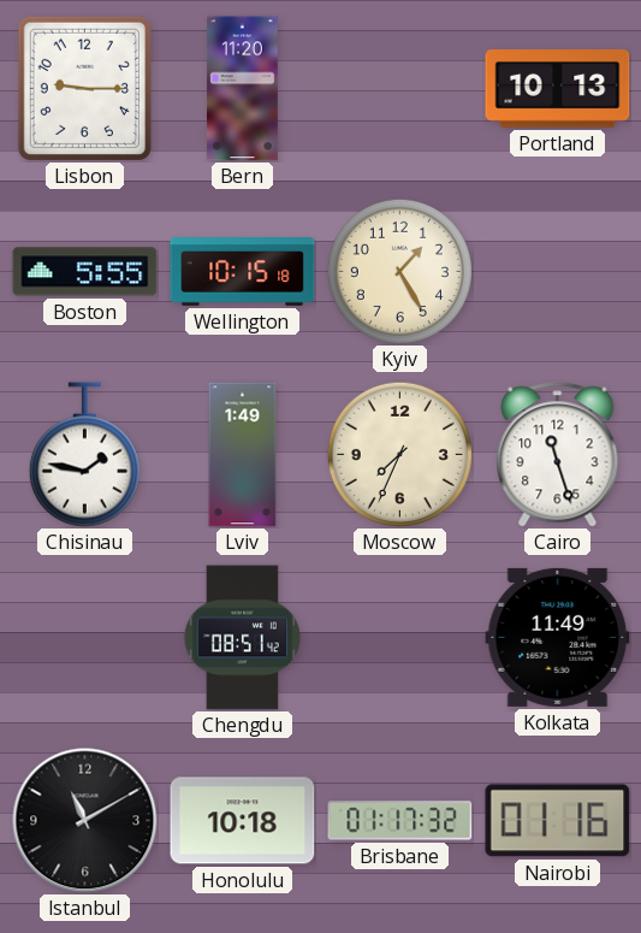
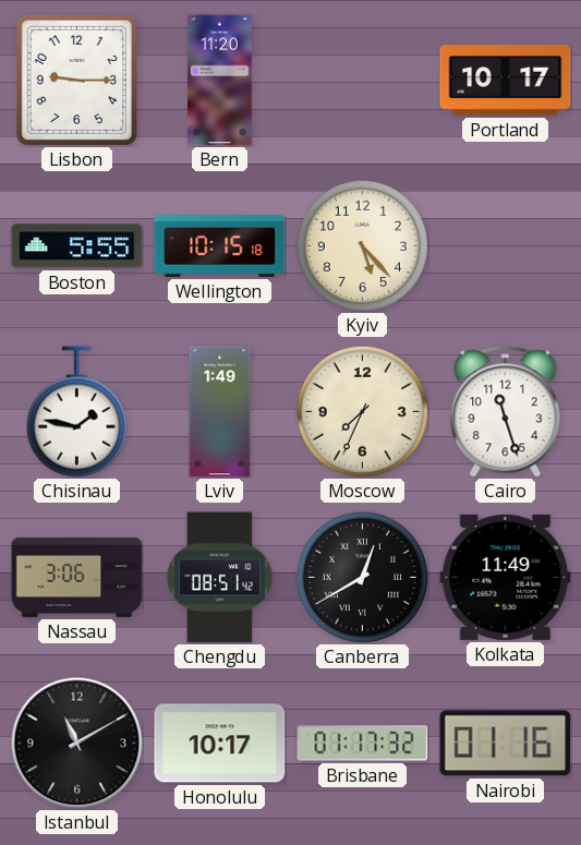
Portland: 10:13 -> 10:17 (506, 81)
Kyiv: 1:25 -> 5:23 (362, 245)
Nassau: none -> 3:06 (77, 577)
Canberra: none -> 12:40 (362, 577)
Honolulu: 10:18 -> 10:17 (220, 744)
